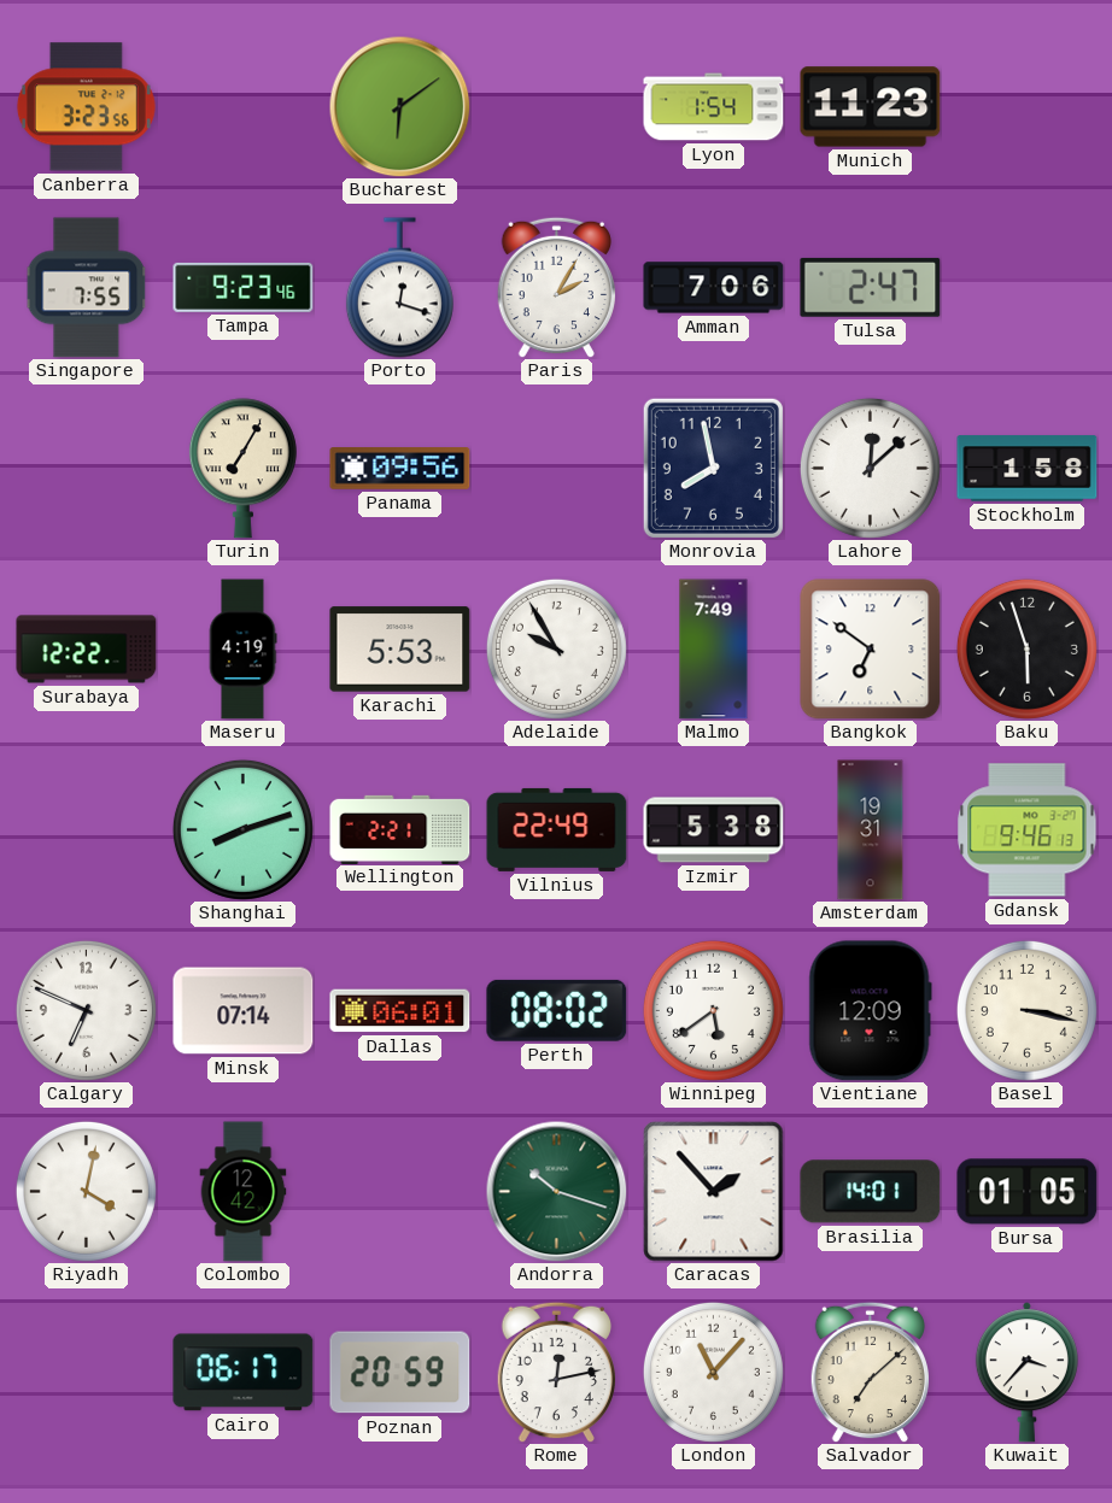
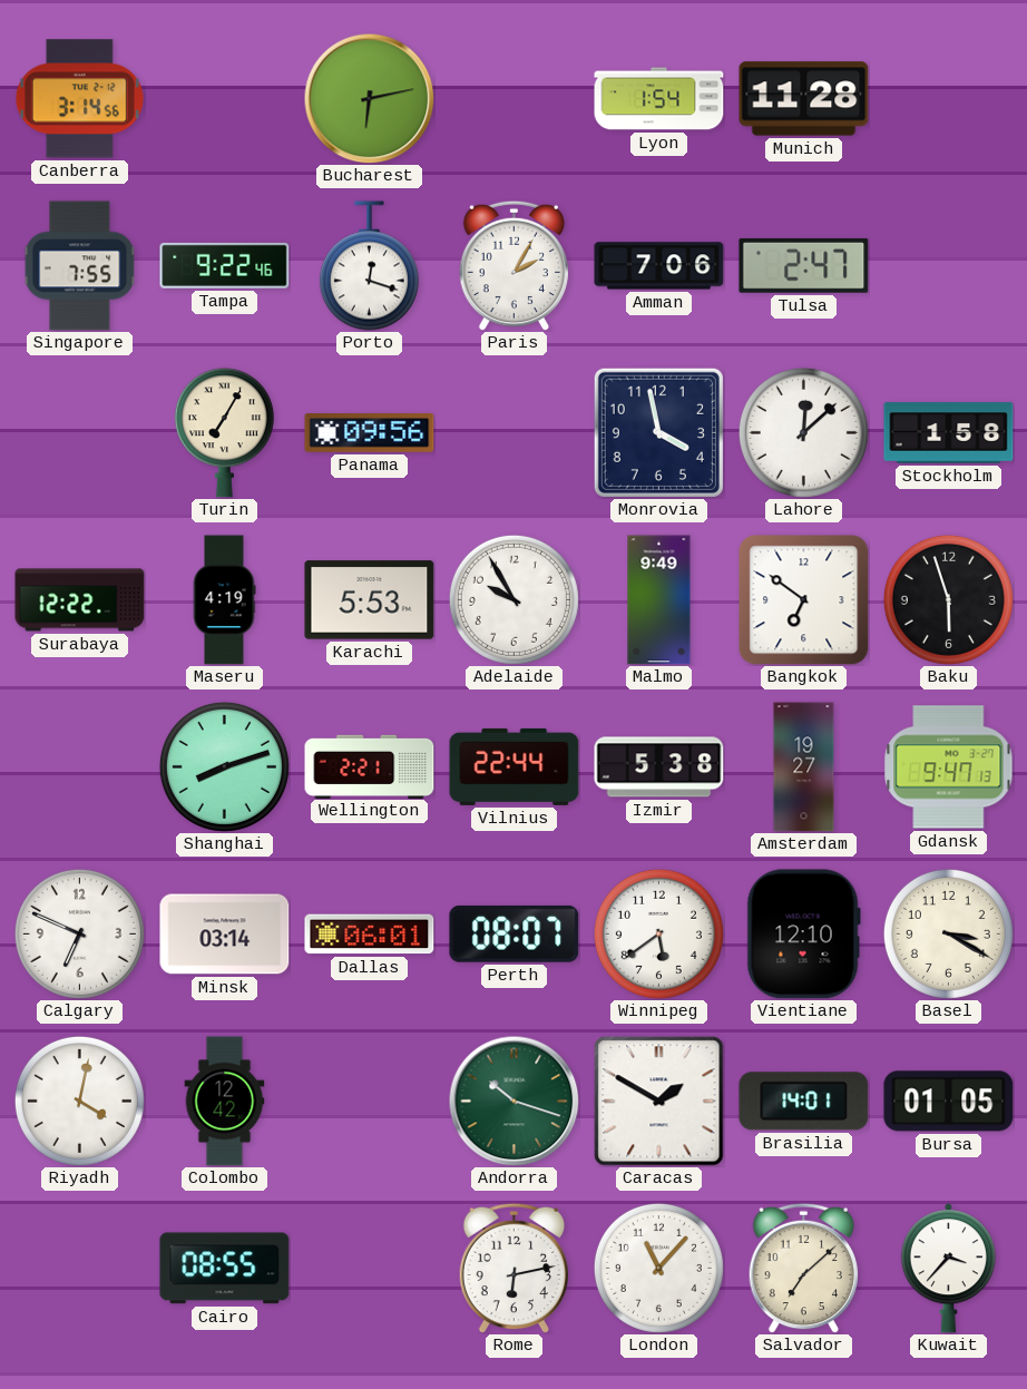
Canberra: 3:23 -> 3:14 (79, 99)
Bucharest: 6:09 -> 6:13 (369, 98)
Munich: 11:23 -> 11:28 (804, 99)
Tampa: 9:23 -> 9:22 (225, 265)
Monrovia: 7:58 -> 3:58 (658, 432)
Malmo: 7:49 -> 9:49 (659, 600)
Vilnius: 22:49 -> 22:44 (515, 766)
Amsterdam: 19:31 -> 19:27 (804, 767)
Gdansk: 9:46 -> 9:47 (949, 767)
Minsk: 07:14 -> 03:14 (225, 935)
Perth: 08:02 -> 08:07 (515, 933)
Vientiane: 12:09 -> 12:10 (803, 935)
Basel: 3:17 -> 3:20 (948, 933)
Caracas: 1:53 -> 1:50 (659, 1102)
Cairo: 06:17 -> 08:55 (225, 1269)
Poznan: 20:59 -> none (400, 1373)
Rome: 12:13 -> 6:13 (513, 1268)
